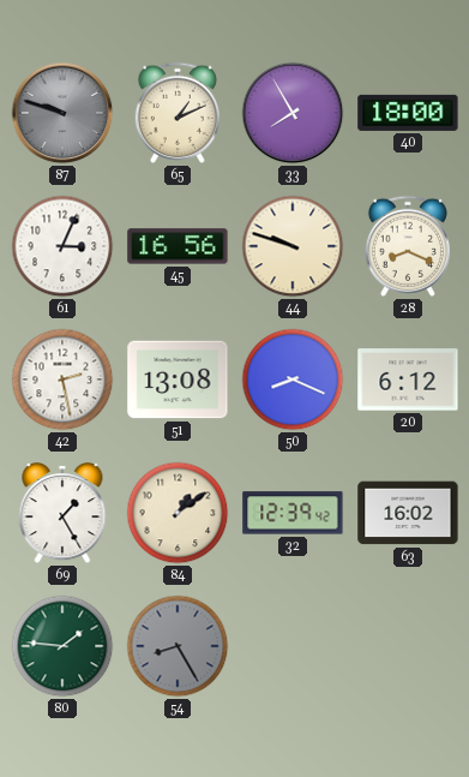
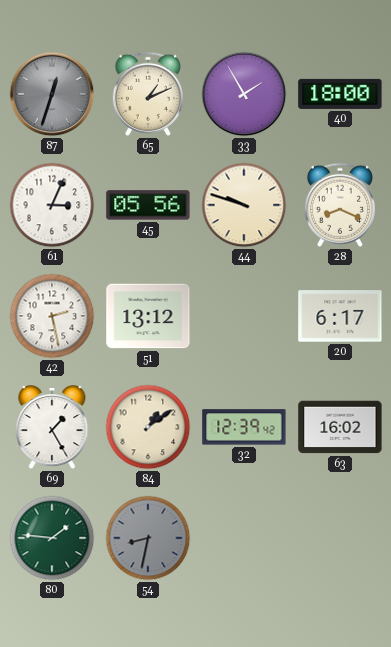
87: 9:48 -> 12:33 (52, 94)
33: 7:55 -> 1:55 (244, 94)
45: 16:56 -> 05:56 (148, 205)
51: 13:08 -> 13:12 (148, 316)
50: 8:19 -> none (293, 379)
20: 6:12 -> 6:17 (340, 316)
54: 8:25 -> 8:32 (148, 538)
